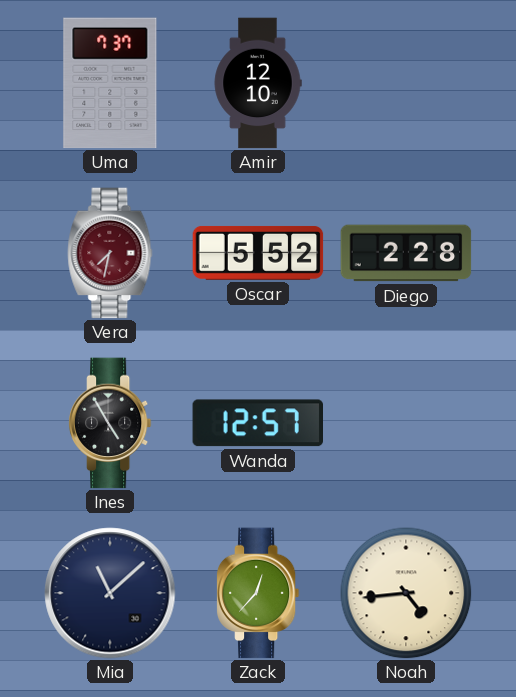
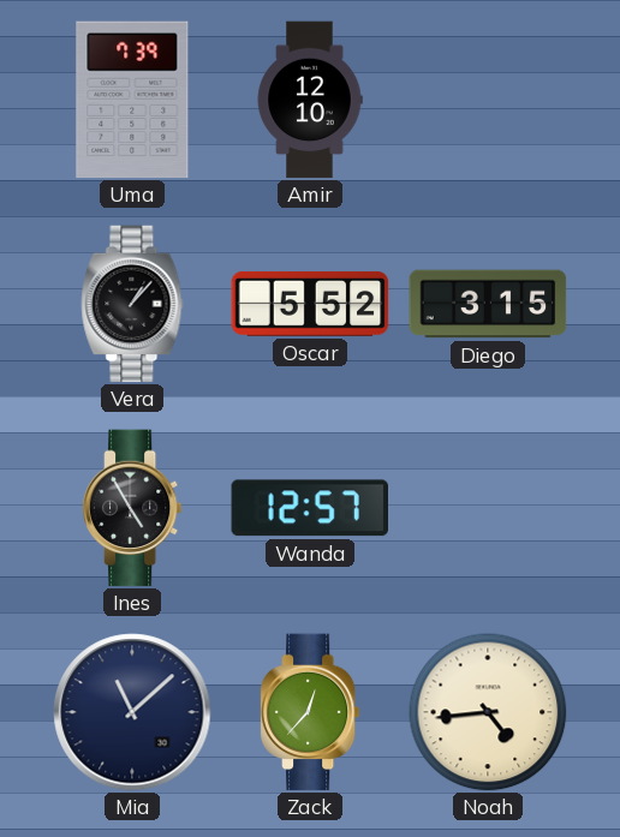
Uma: 7:37 -> 7:39 (132, 100)
Vera: 7:32 -> 1:07 (132, 304)
Vera dial: burgundy -> black (132, 304)
Diego: 2:28 -> 3:15 (488, 304)
